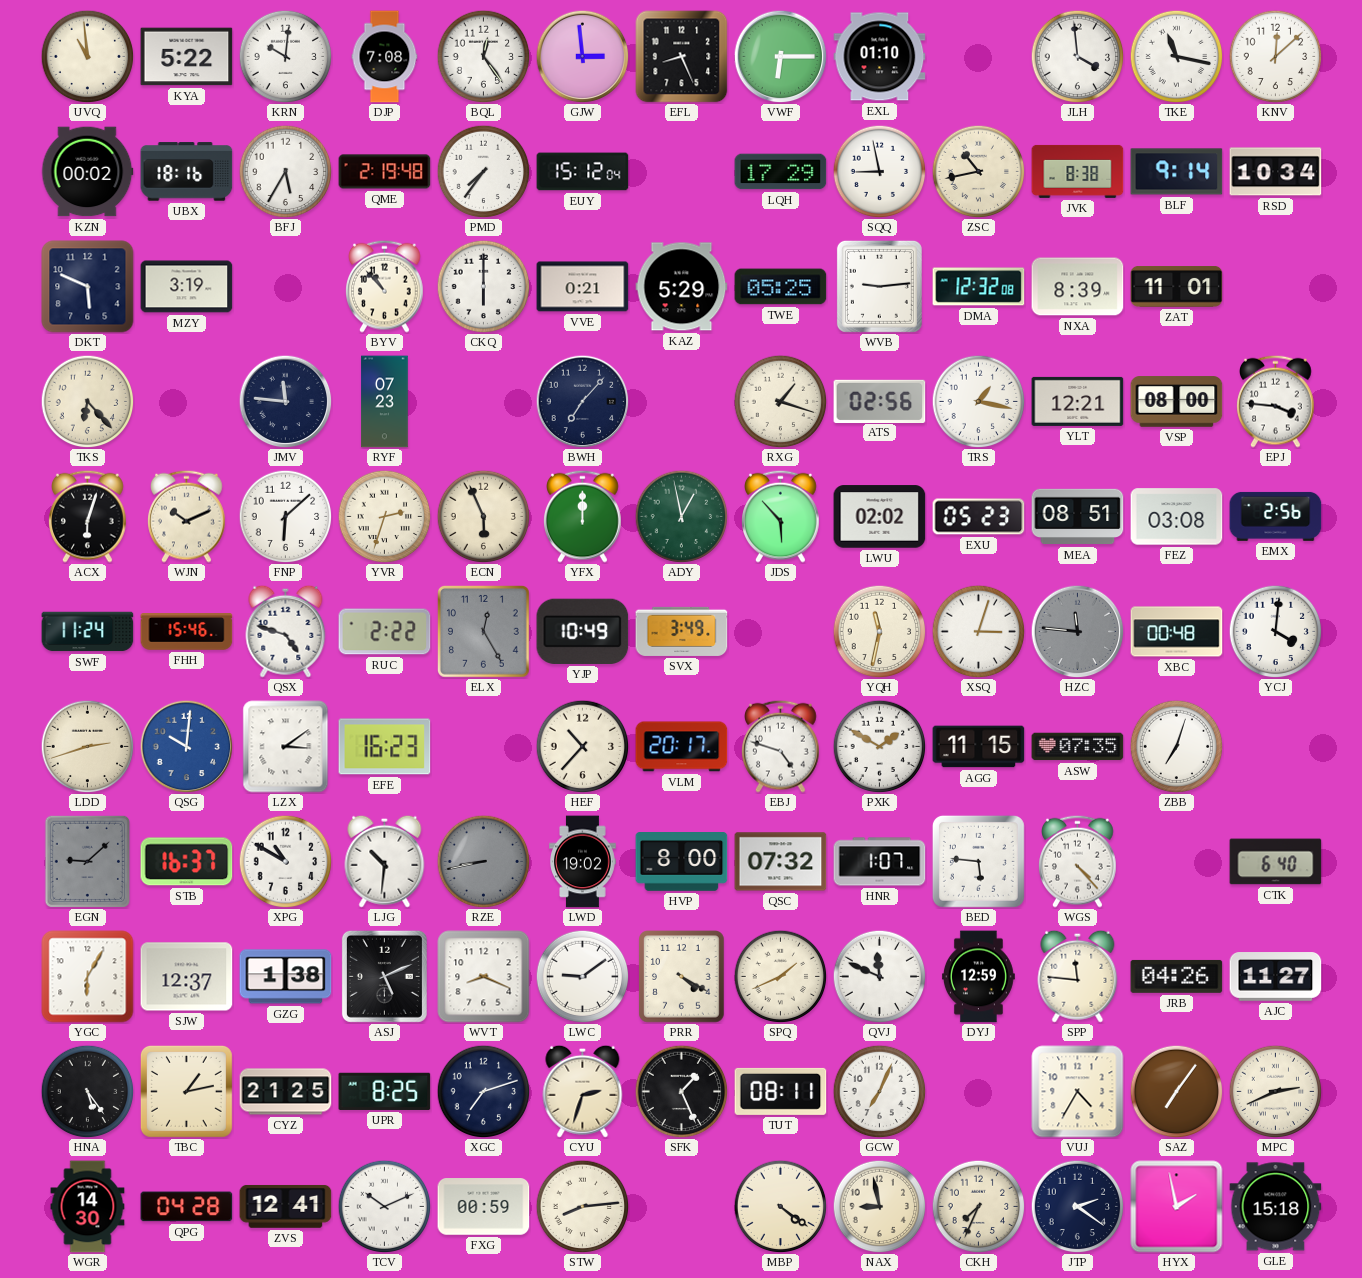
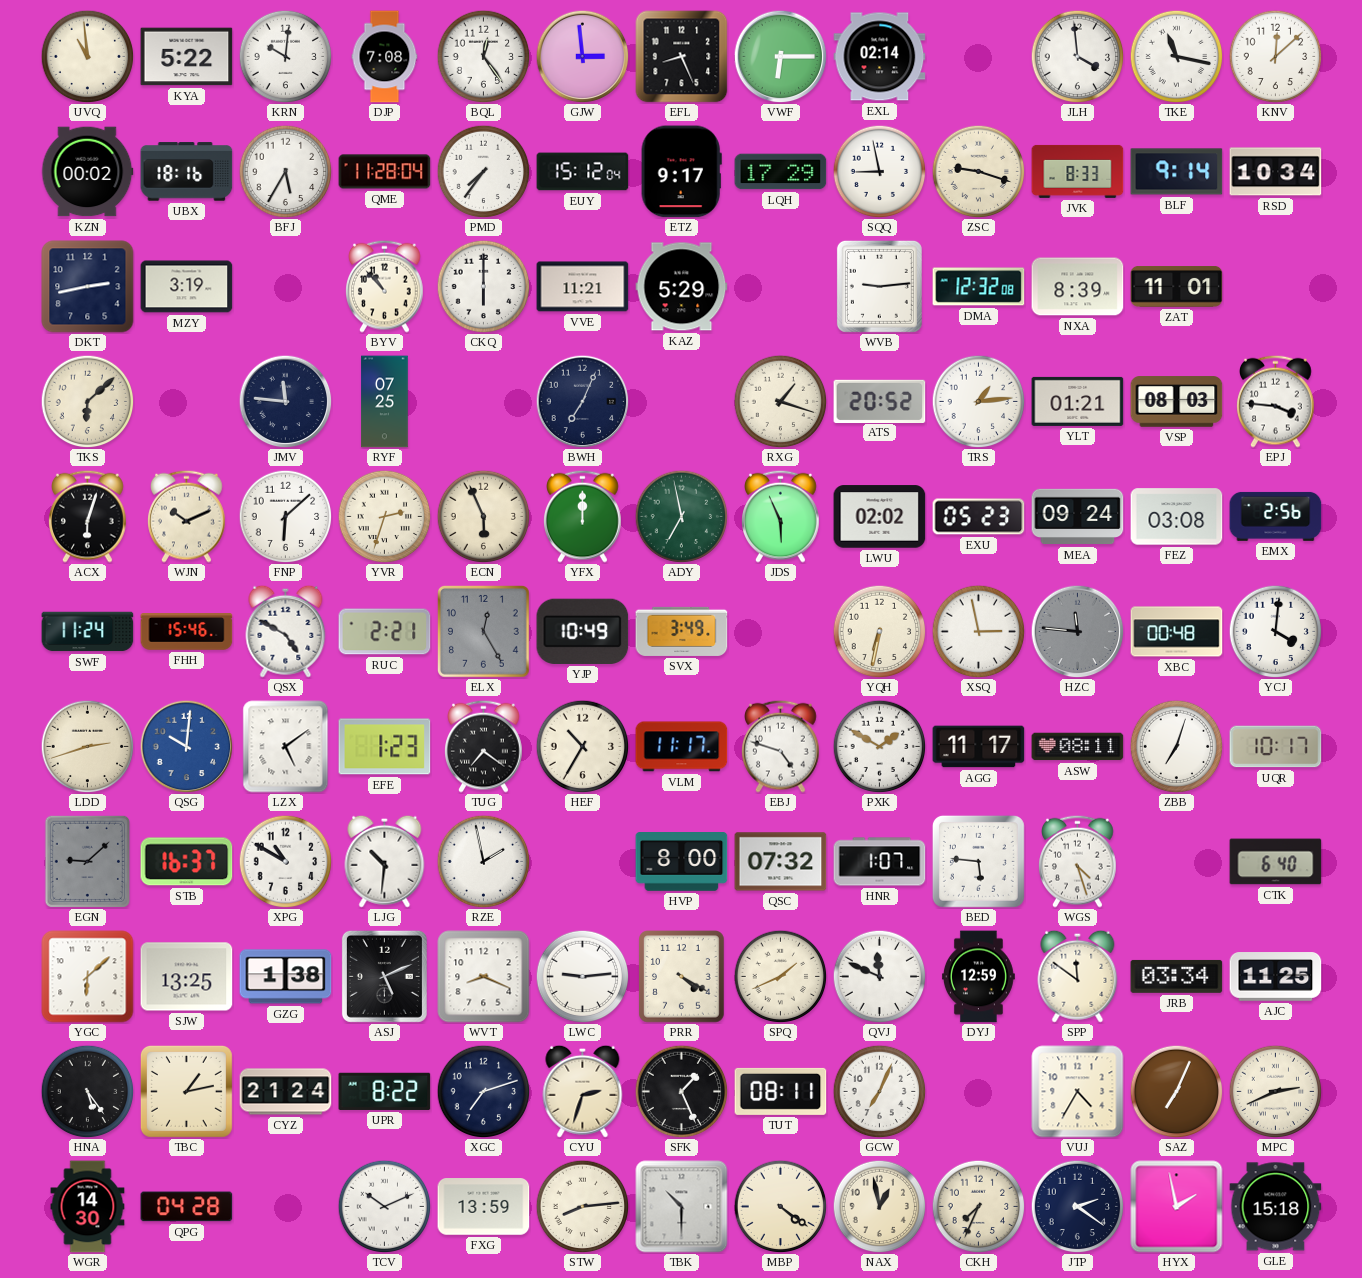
EXL: 01:10 -> 02:14 (880, 57)
QME: 2:19 -> 11:28 (385, 172)
ETZ: none -> 9:17 (681, 172)
ZSC: 10:43 -> 9:18 (978, 171)
JVK: 8:38 -> 8:33 (1078, 171)
DKT: 5:49 -> 2:43 (88, 287)
VVE: 0:21 -> 11:21 (583, 287)
TWE: 05:25 -> none (781, 287)
TKS: 6:23 -> 6:08 (87, 401)
RYF: 07:23 -> 07:25 (385, 402)
BWH: 7:07 -> 7:04 (582, 401)
ATS: 02:56 -> 20:52 (880, 401)
TRS: 1:17 -> 1:14 (978, 401)
YLT: 12:21 -> 01:21 (1078, 401)
VSP: 08:00 -> 08:03 (1177, 402)
ADY: 12:58 -> 6:58 (681, 516)
JDS: 5:53 -> 5:56 (781, 516)
MEA: 08:51 -> 09:24 (1078, 517)
QSX: 4:48 -> 4:50 (286, 631)
RUC: 2:22 -> 2:21 (385, 632)
YQH: 11:32 -> 6:32 (879, 631)
XSQ: 3:03 -> 2:58 (978, 631)
LZX: 3:09 -> 5:09 (286, 747)
EFE: 16:23 -> 1:23 (385, 747)
TUG: none -> 7:21 (484, 746)
HEF: 10:37 -> 10:35 (582, 746)
VLM: 20:17 -> 11:17 (682, 747)
AGG: 11:15 -> 11:17 (979, 747)
ASW: 07:35 -> 08:11 (1078, 747)
UQR: none -> 10:17 (1276, 747)
RZE: 8:43 -> 1:58 (483, 861)
RZE dial: grey -> white (483, 861)
LWD: 19:02 -> none (583, 862)
WGS: 4:23 -> 4:27 (1078, 861)
YGC: 6:05 -> 6:08 (88, 977)
SJW: 12:37 -> 13:25 (187, 977)
LWC: 9:09 -> 9:14 (582, 976)
SPP: 11:46 -> 11:51 (1078, 976)
JRB: 04:26 -> 03:34 (1177, 976)
AJC: 11:27 -> 11:25 (1276, 977)
CYZ: 21:25 -> 21:24 (286, 1092)
UPR: 8:25 -> 8:22 (385, 1091)
SAZ: 7:06 -> 7:04 (1176, 1091)
ZVS: 12:41 -> none (286, 1206)
FXG: 00:59 -> 13:59 (484, 1207)
TBK: none -> 10:30 (682, 1207)
NAX: 8:58 -> 12:58 (879, 1206)
